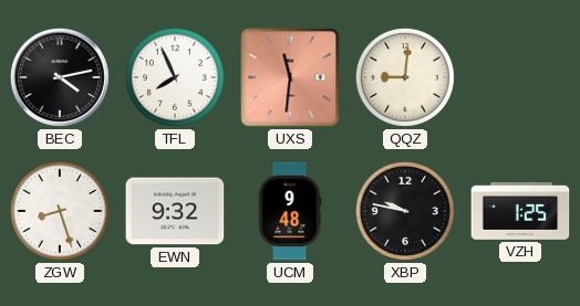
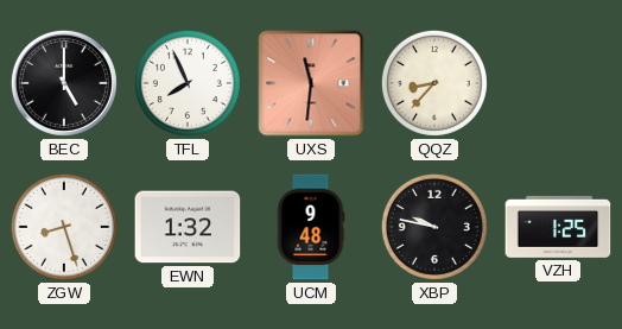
BEC: 4:13 -> 5:00 (64, 83)
QQZ: 9:01 -> 8:37 (434, 83)
EWN: 9:32 -> 1:32 (188, 227)
